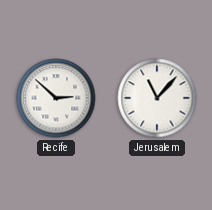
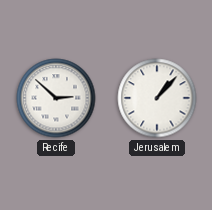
Jerusalem: 11:07 -> 1:07 (157, 98)
